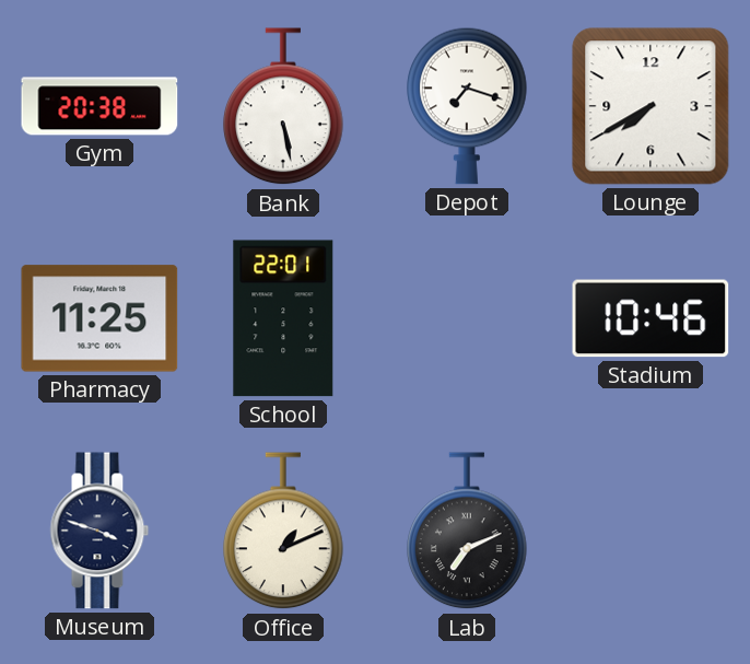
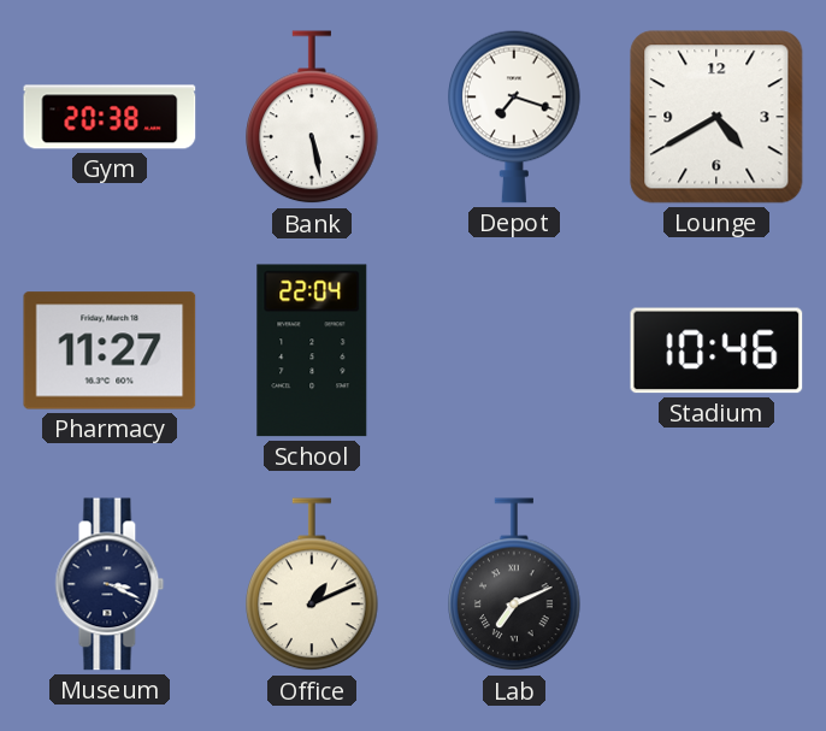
Lounge: 7:40 -> 4:40 (716, 117)
Pharmacy: 11:25 -> 11:27 (110, 350)
School: 22:01 -> 22:04 (312, 350)
Museum: 3:48 -> 3:19 (110, 584)
